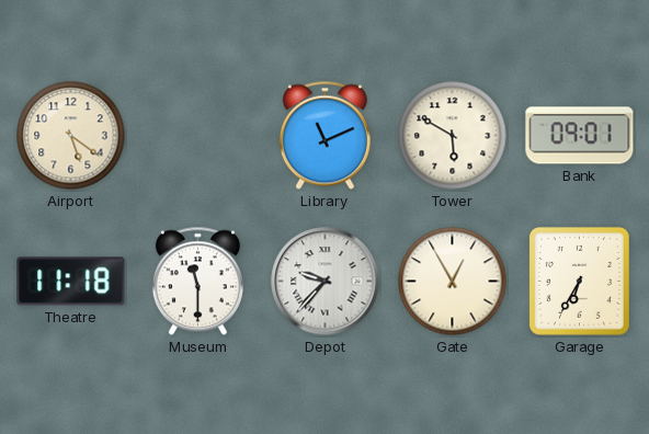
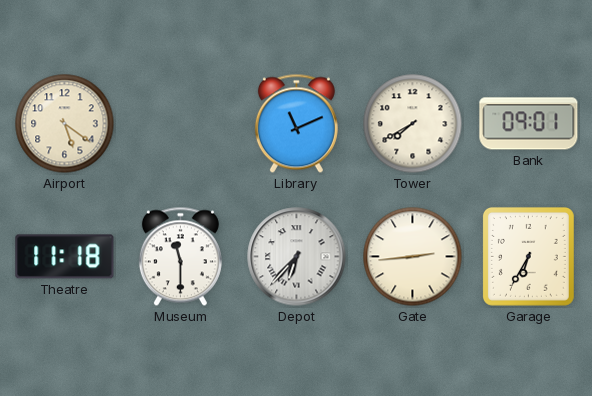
Tower: 5:50 -> 7:40 (413, 124)
Depot: 9:37 -> 6:37 (297, 257)
Gate: 12:55 -> 2:44 (413, 257)
